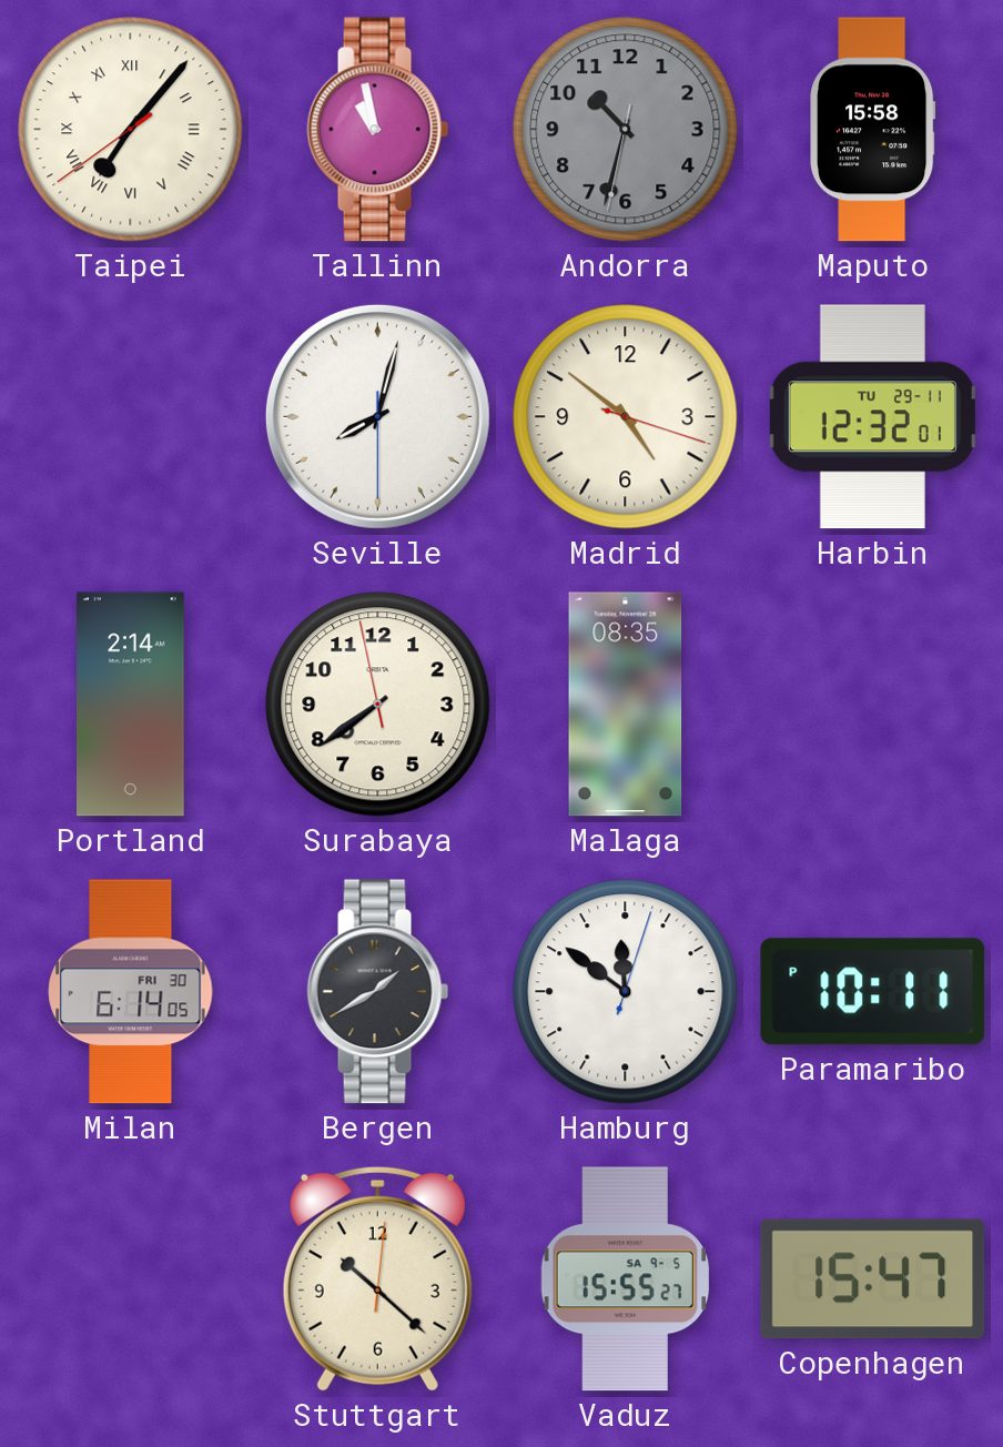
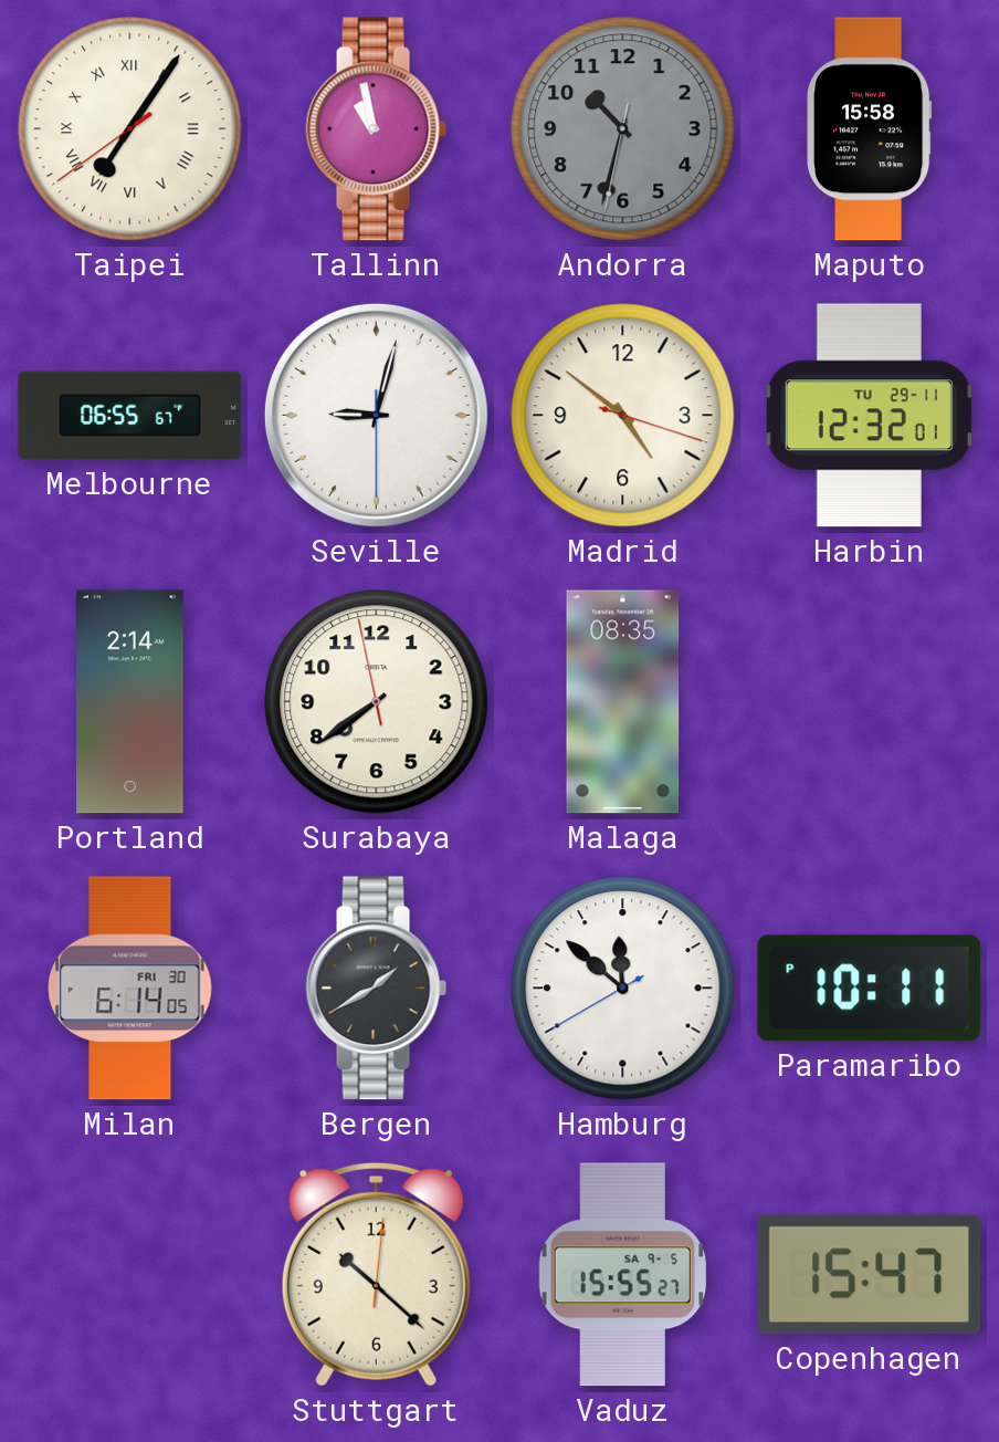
Taipei: 7:06 -> 7:05 (130, 129)
Melbourne: none -> 06:55 (130, 416)
Seville: 8:02 -> 9:02 (376, 415)
Hamburg: 11:51:03 -> 11:51:40 (623, 989)
